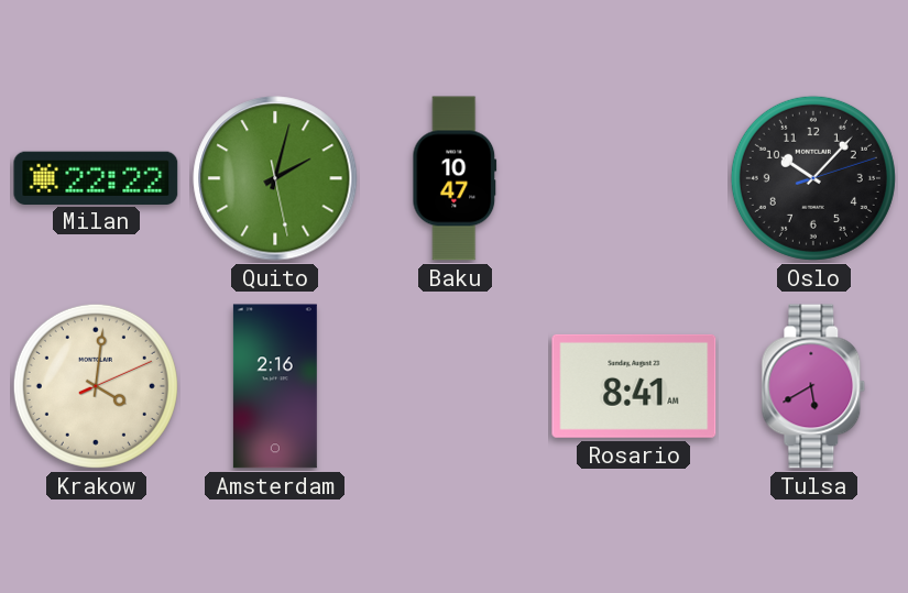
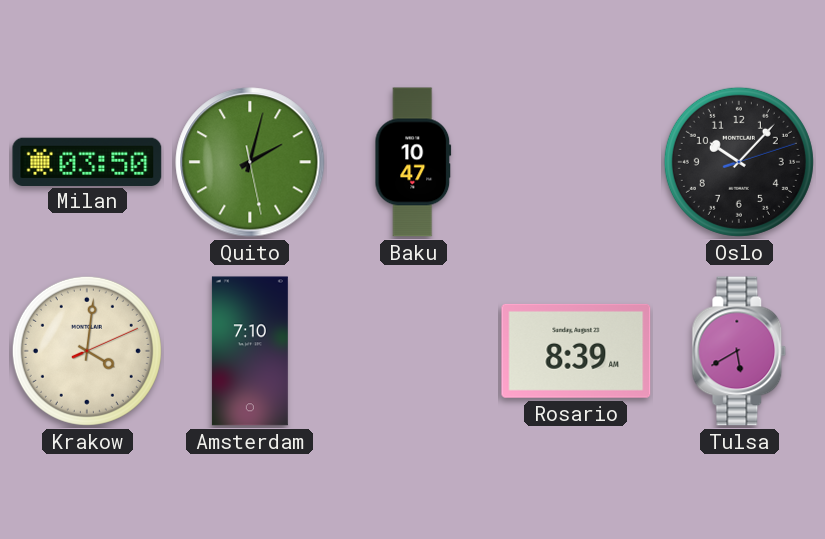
Milan: 22:22 -> 03:50 (87, 161)
Amsterdam: 2:16 -> 7:10 (250, 351)
Rosario: 8:41 -> 8:39 (576, 351)
